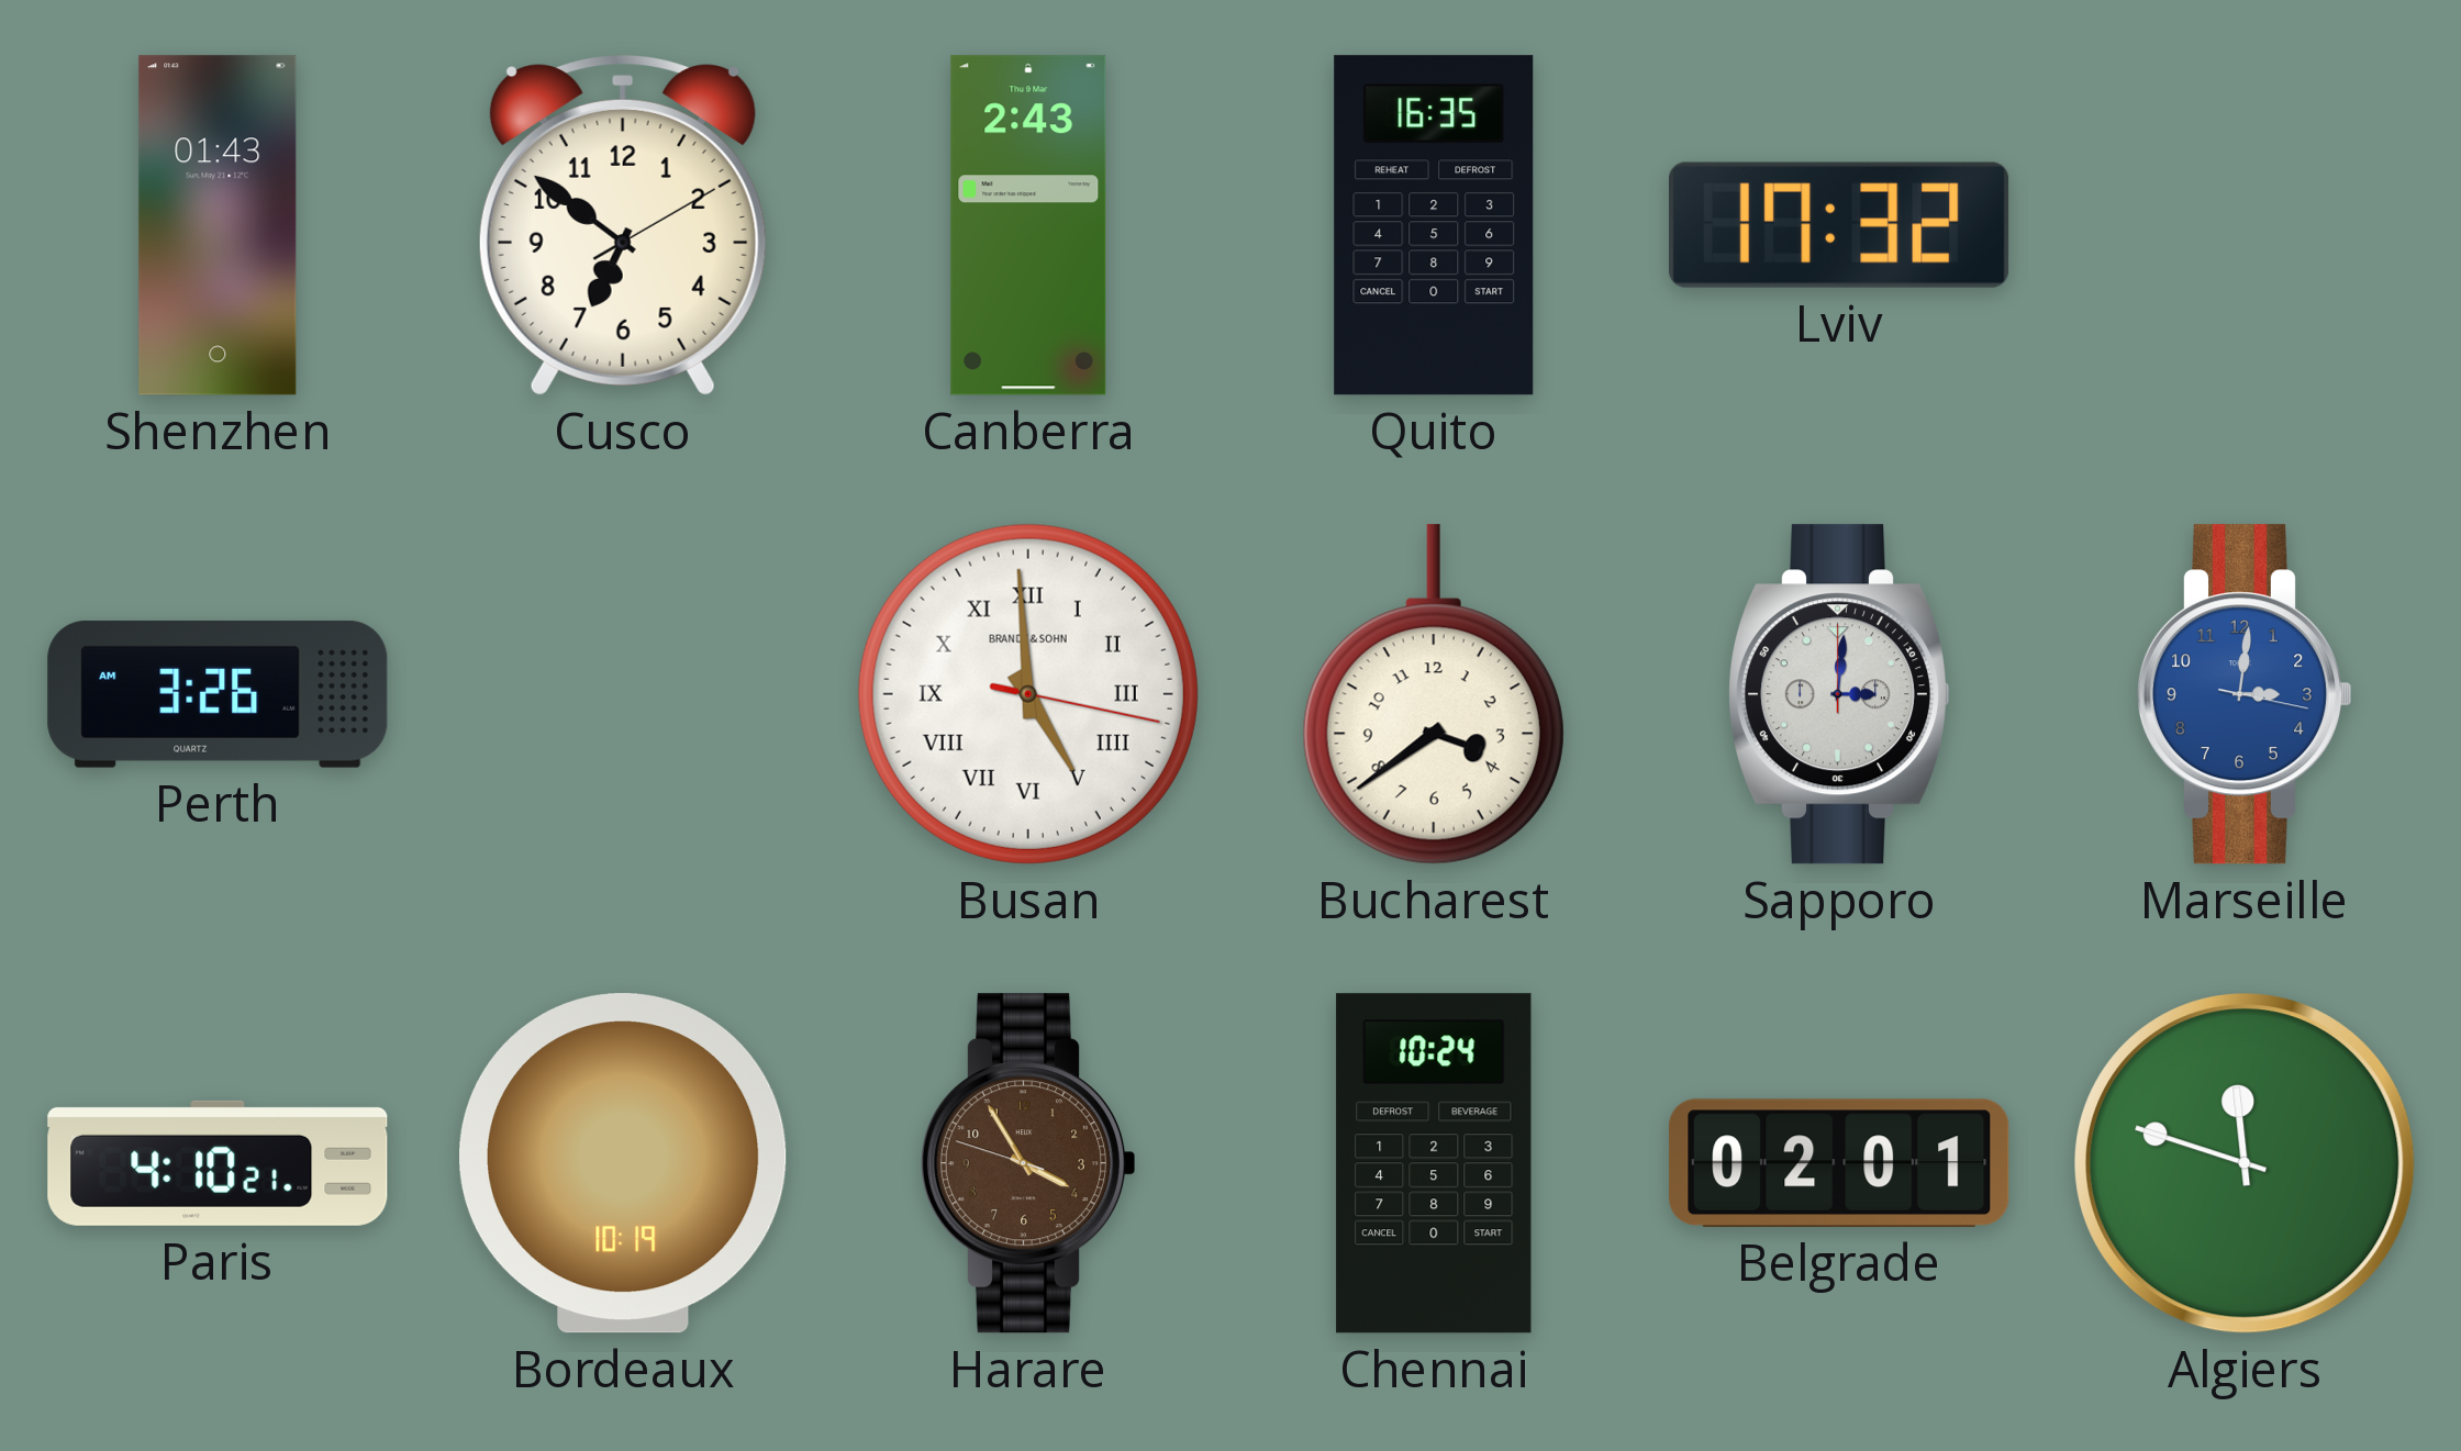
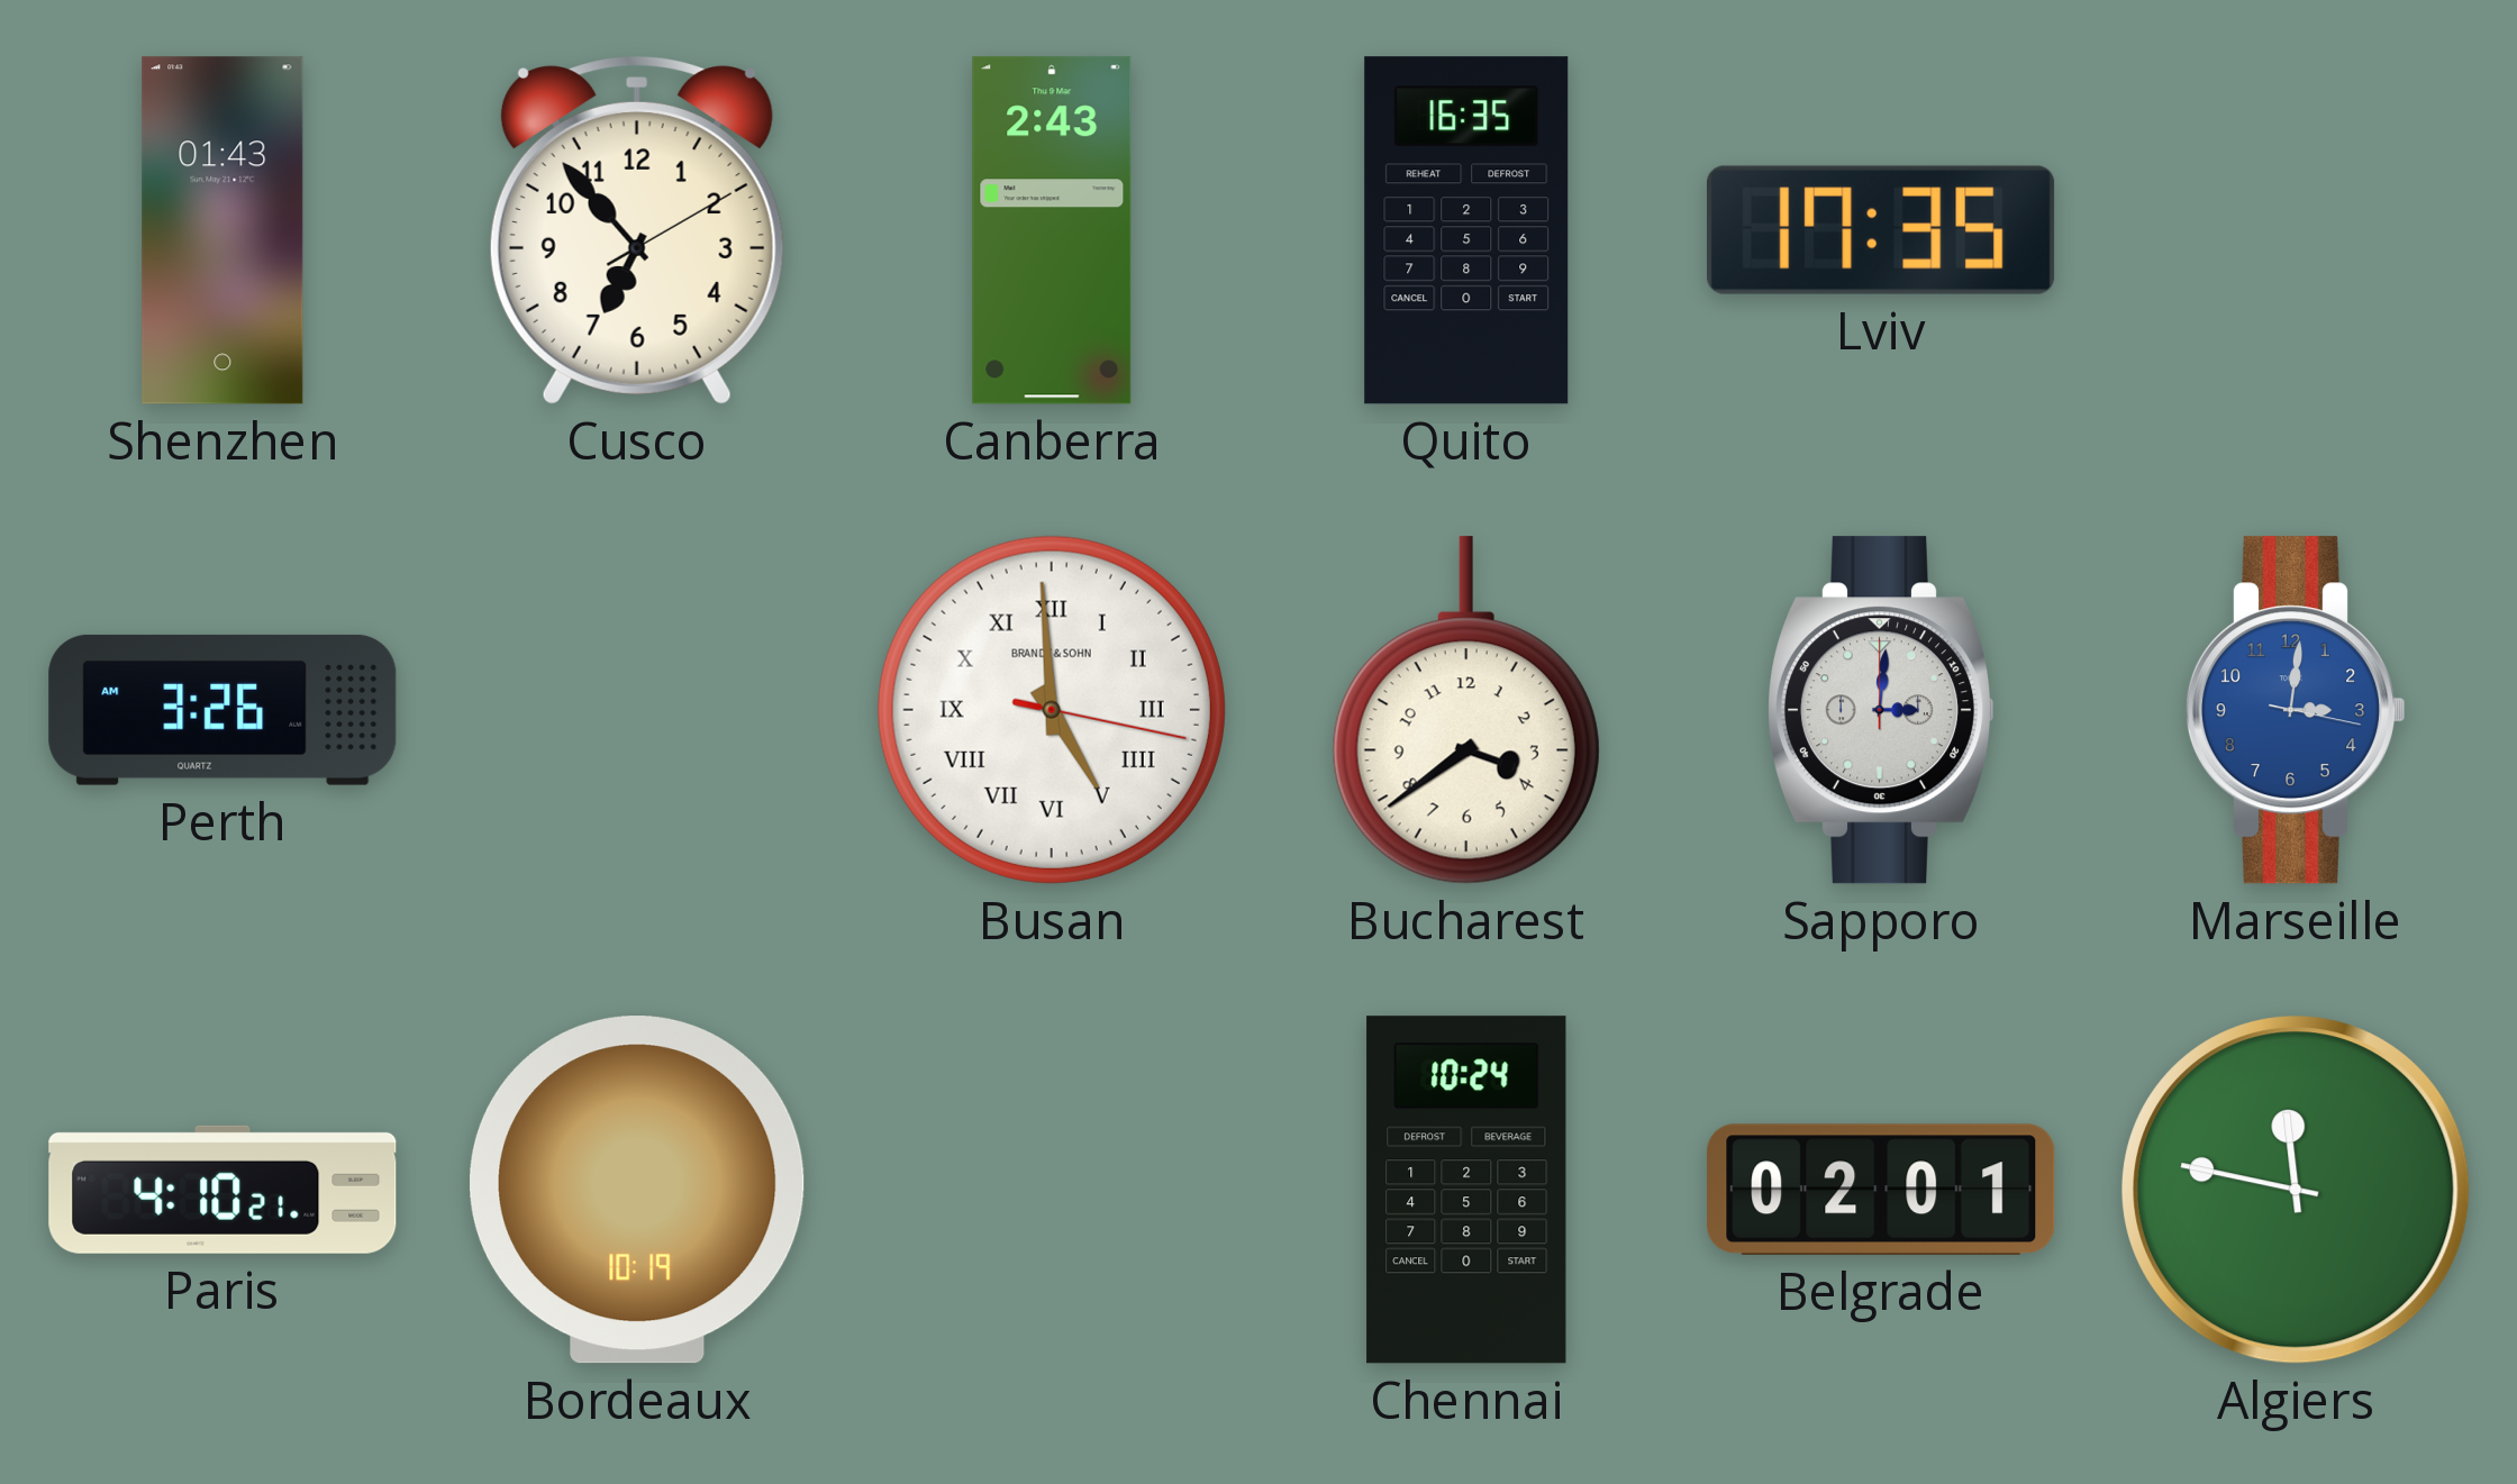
Cusco: 6:51 -> 6:53 (637, 230)
Lviv: 17:32 -> 17:35 (1882, 230)
Harare: 3:54 -> none (1027, 1163)
Algiers: 11:48 -> 11:47 (2296, 1190)
